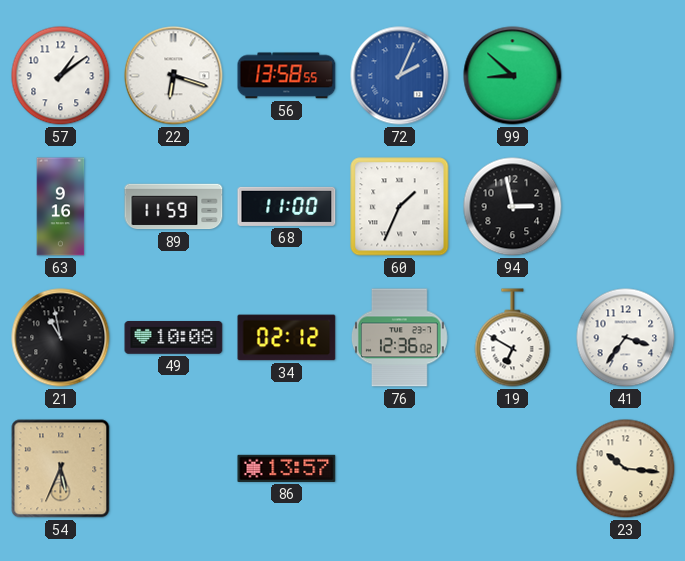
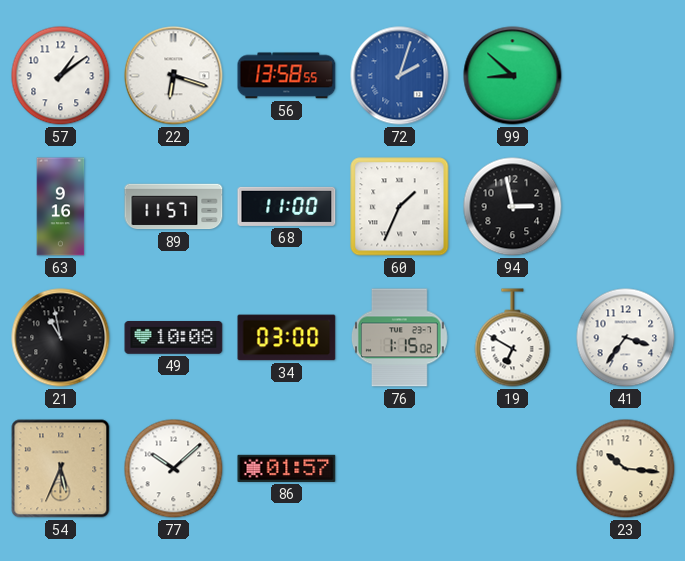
72: 2:04 -> 2:03 (400, 76)
89: 11:59 -> 11:57 (174, 207)
34: 02:12 -> 03:00 (287, 338)
76: 12:36 -> 1:15 (399, 338)
77: none -> 10:08 (174, 469)
86: 13:57 -> 01:57 (287, 468)
